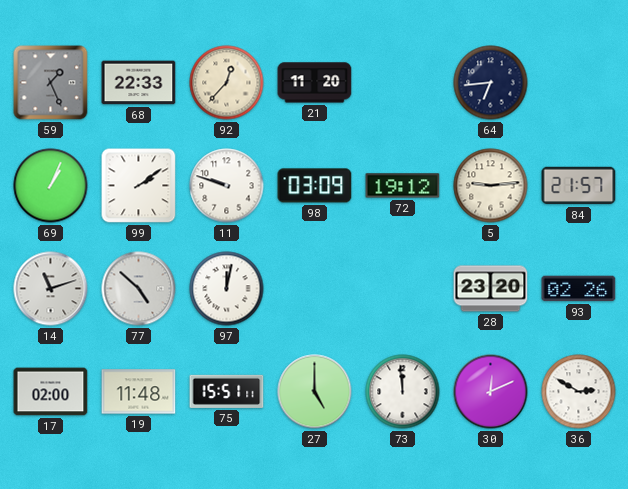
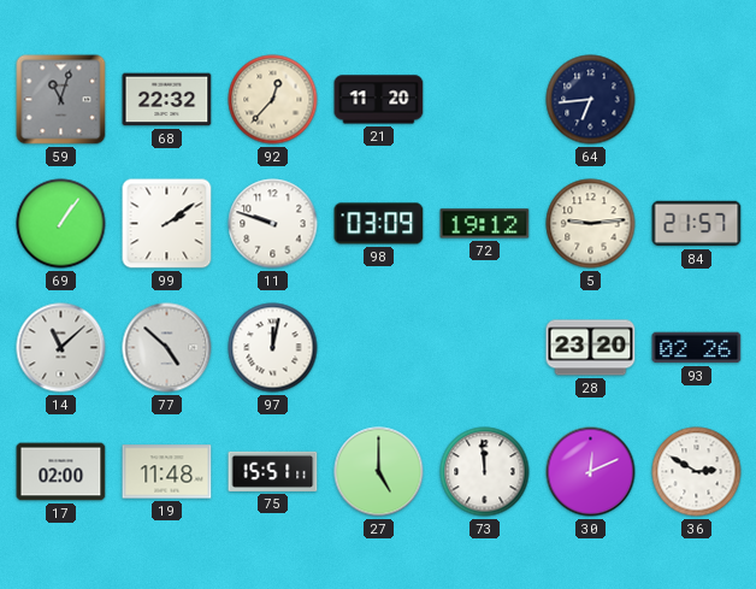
59: 1:26 -> 11:03 (61, 100)
68: 22:33 -> 22:32 (167, 100)
69: 1:04 -> 1:06 (61, 224)
14: 11:12 -> 11:08 (61, 348)
